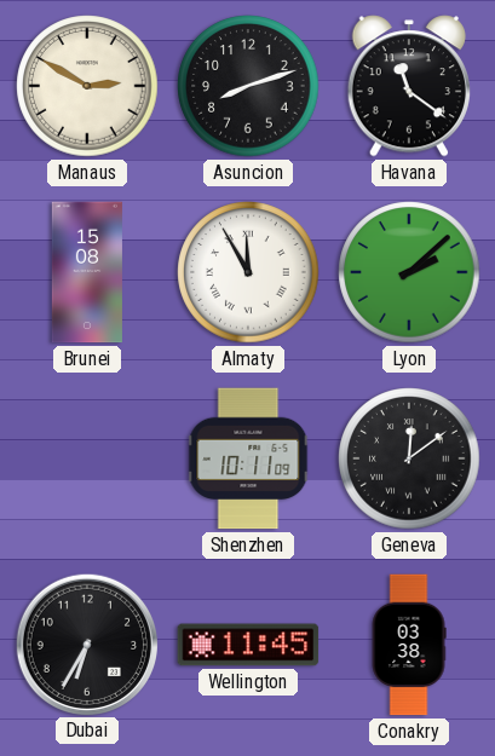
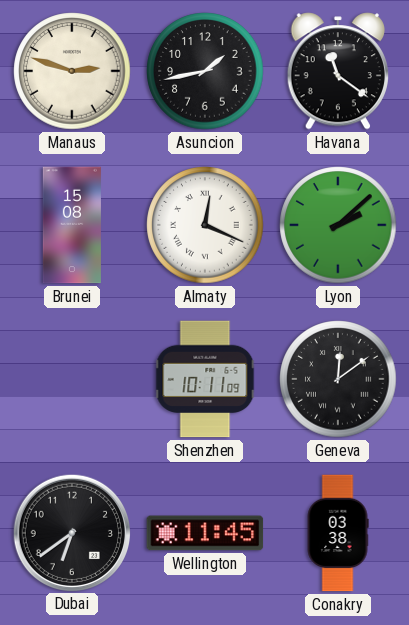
Manaus: 2:50 -> 2:48 (72, 71)
Asuncion: 8:12 -> 1:43 (205, 71)
Almaty: 11:55 -> 12:19 (205, 225)
Dubai: 6:35 -> 6:39 (71, 532)
